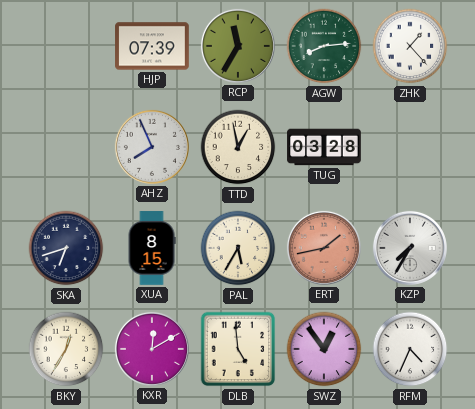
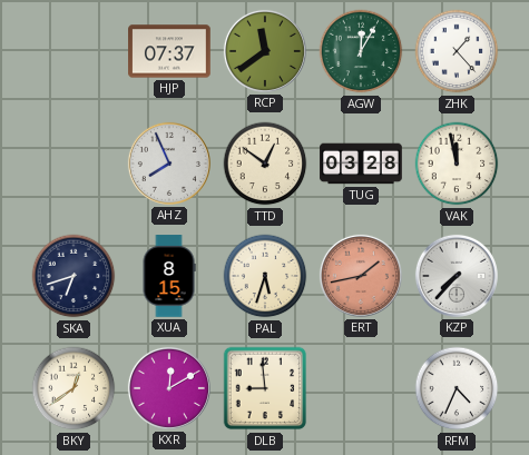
HJP: 07:39 -> 07:37 (169, 51)
RCP: 11:35 -> 11:39 (265, 51)
AGW: 8:14 -> 12:05 (361, 51)
TTD: 12:58 -> 12:51 (265, 164)
VAK: none -> 11:58 (457, 164)
PAL: 5:35 -> 5:33 (265, 276)
KZP: 7:35 -> 7:37 (457, 276)
BKY: 12:35 -> 12:39 (74, 388)
DLB: 4:59 -> 8:59 (265, 388)
SWZ: 12:54 -> none (324, 349)
